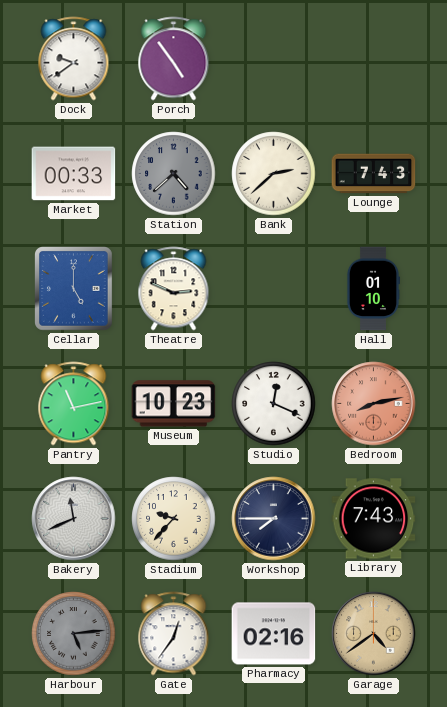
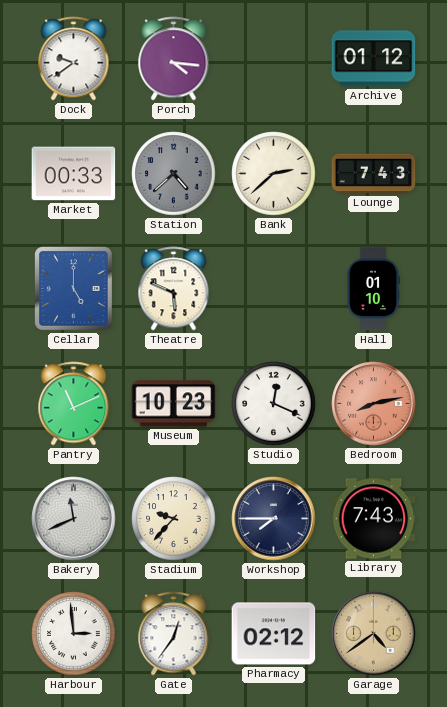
Porch: 4:54 -> 4:16 (174, 59)
Archive: none -> 01:12 (374, 59)
Theatre: 2:49 -> 5:49 (174, 289)
Pantry: 11:13 -> 11:11 (74, 404)
Harbour: 5:14 -> 2:59 (74, 634)
Harbour dial: grey -> white (74, 634)
Pharmacy: 02:16 -> 02:12 (274, 634)
